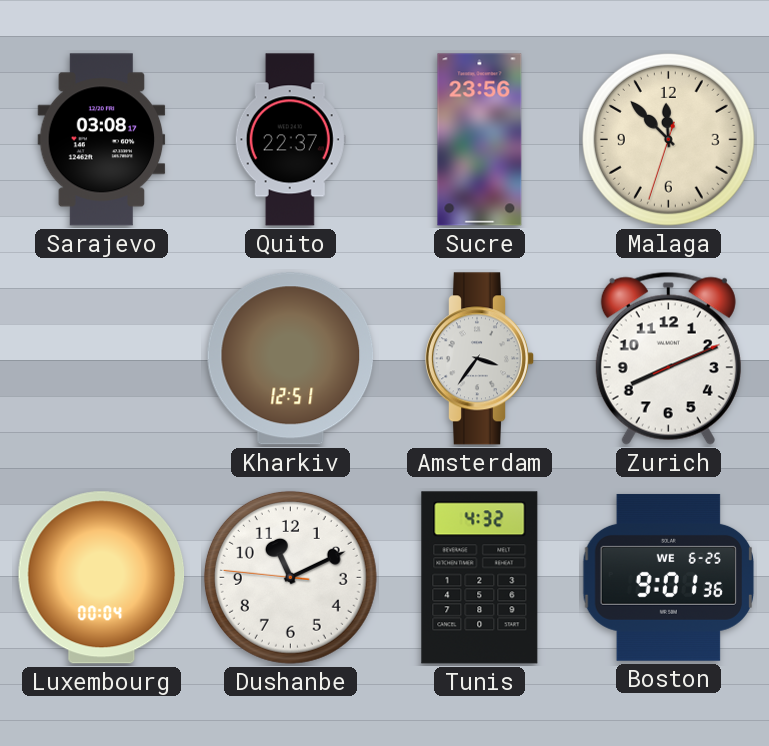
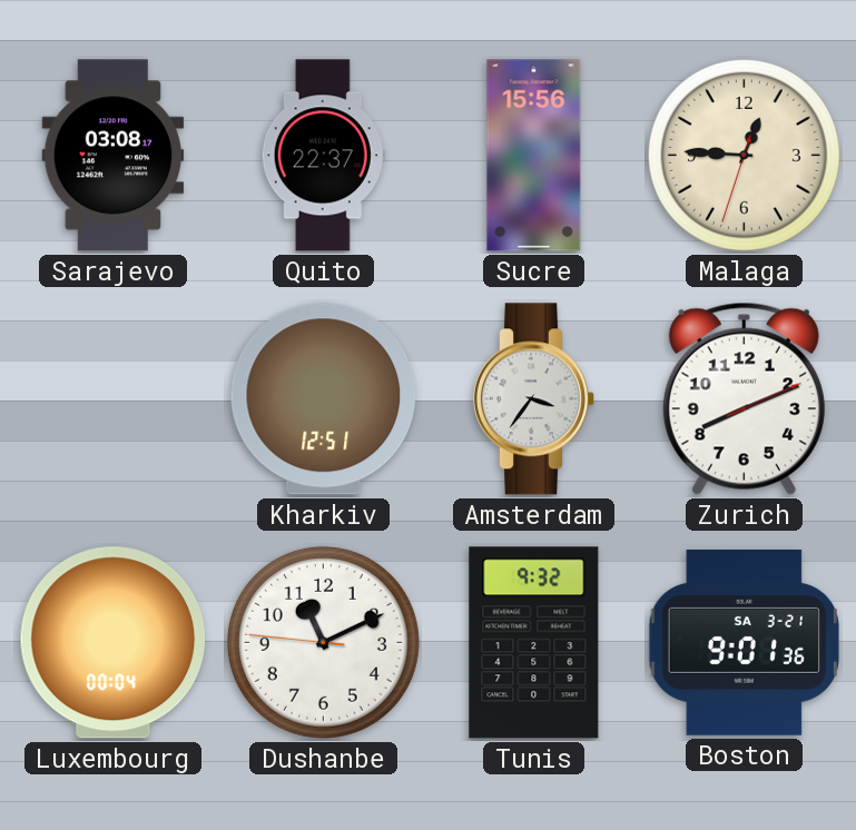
Sucre: 23:56 -> 15:56 (534, 156)
Malaga: 11:52 -> 12:45 (744, 155)
Tunis: 4:32 -> 9:32 (534, 643)
Boston date: WE 6-25 -> SA 3-21 (745, 642)
